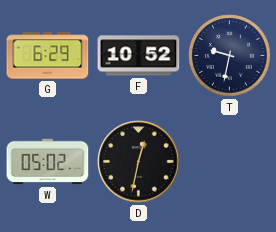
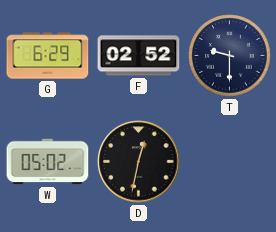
F: 10:52 -> 02:52 (139, 56)
T: 9:32 -> 9:30 (230, 56)
